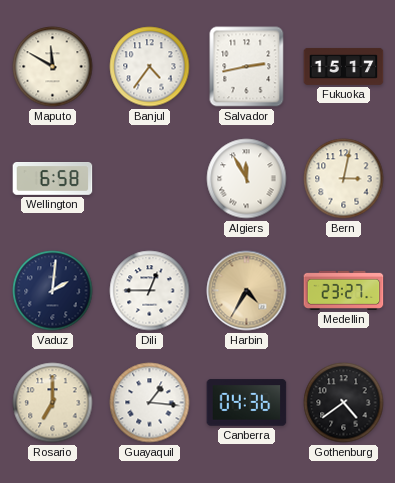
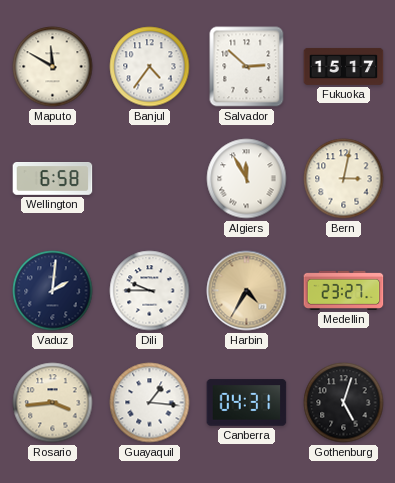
Salvador: 2:43 -> 2:52 (247, 67)
Dili: 12:45 -> 9:45 (150, 291)
Rosario: 7:00 -> 3:44 (53, 403)
Canberra: 04:36 -> 04:31 (247, 403)
Gothenburg: 4:39 -> 5:03 (344, 403)
